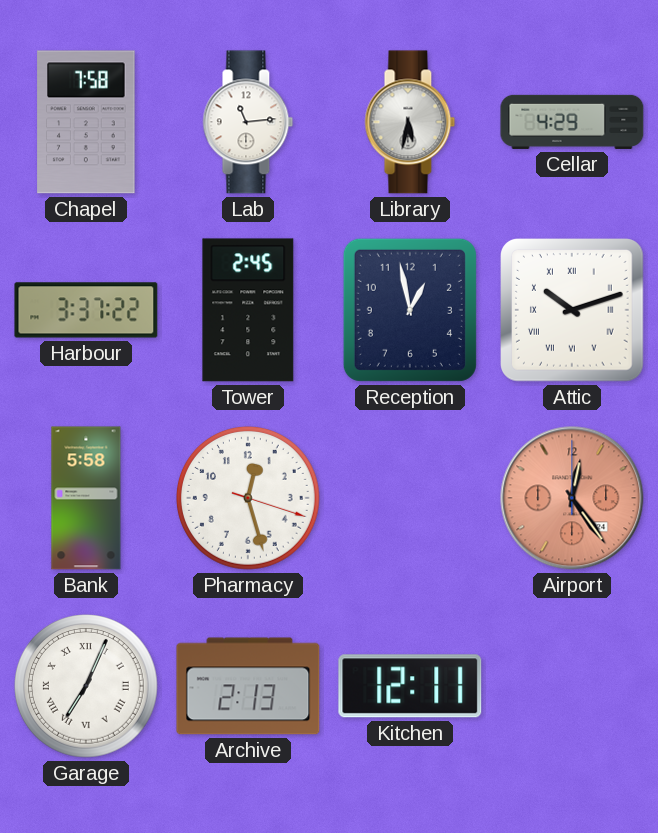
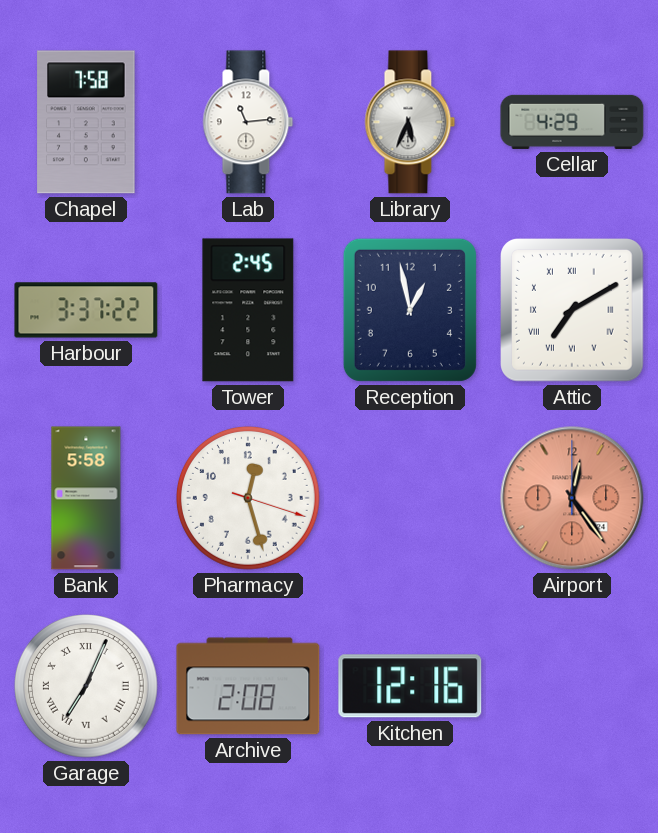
Library: 5:32 -> 5:34 (410, 122)
Attic: 10:12 -> 7:10 (573, 311)
Archive: 2:13 -> 2:08 (248, 686)
Kitchen: 12:11 -> 12:16 (410, 686)
